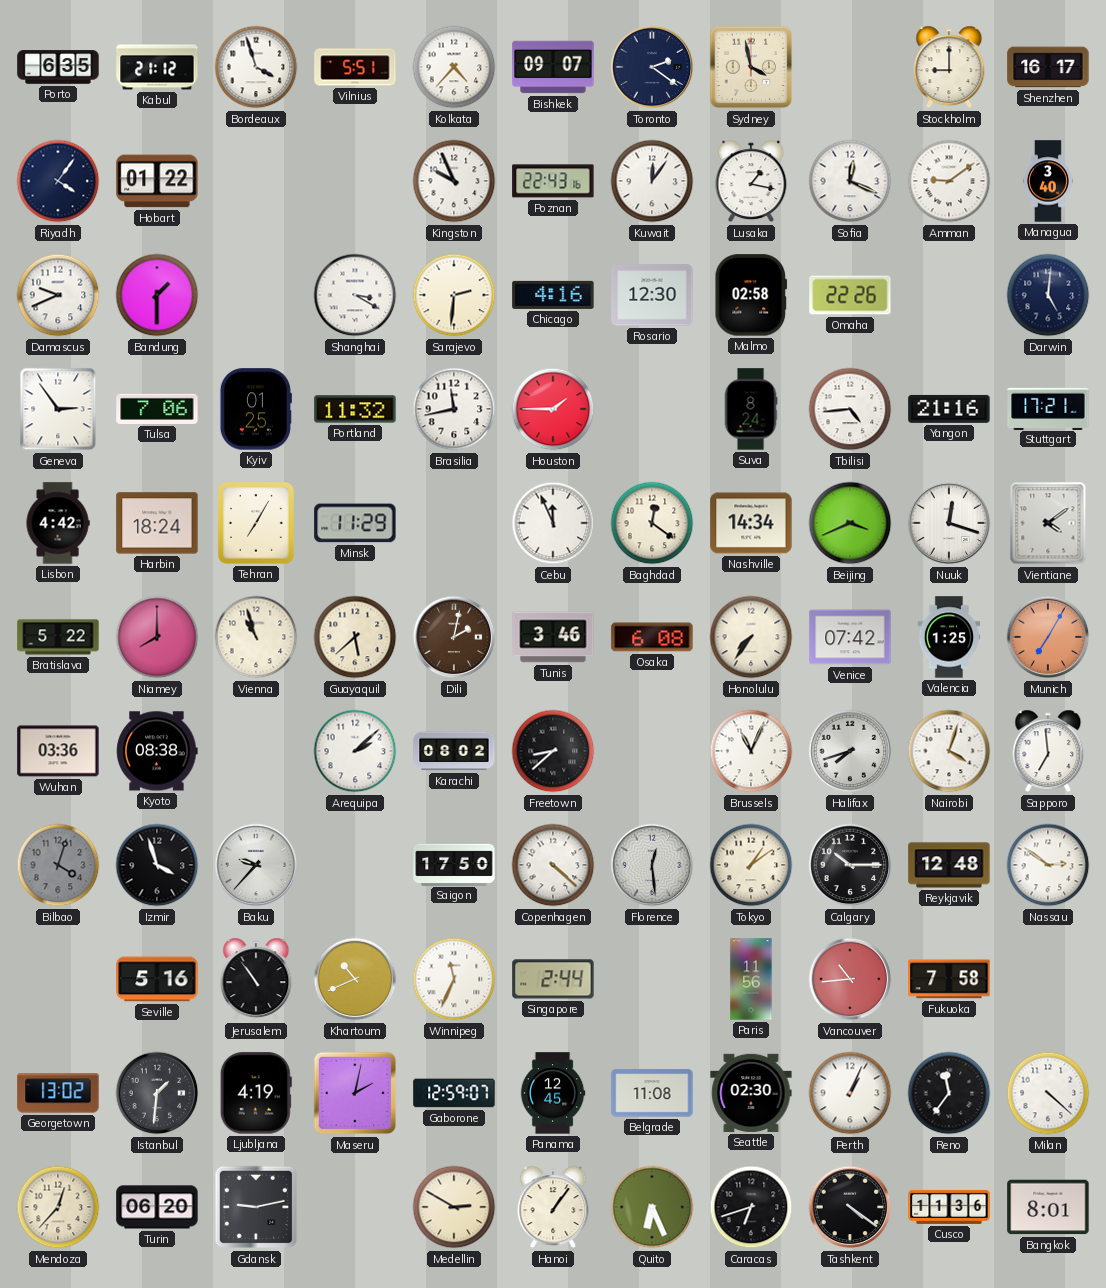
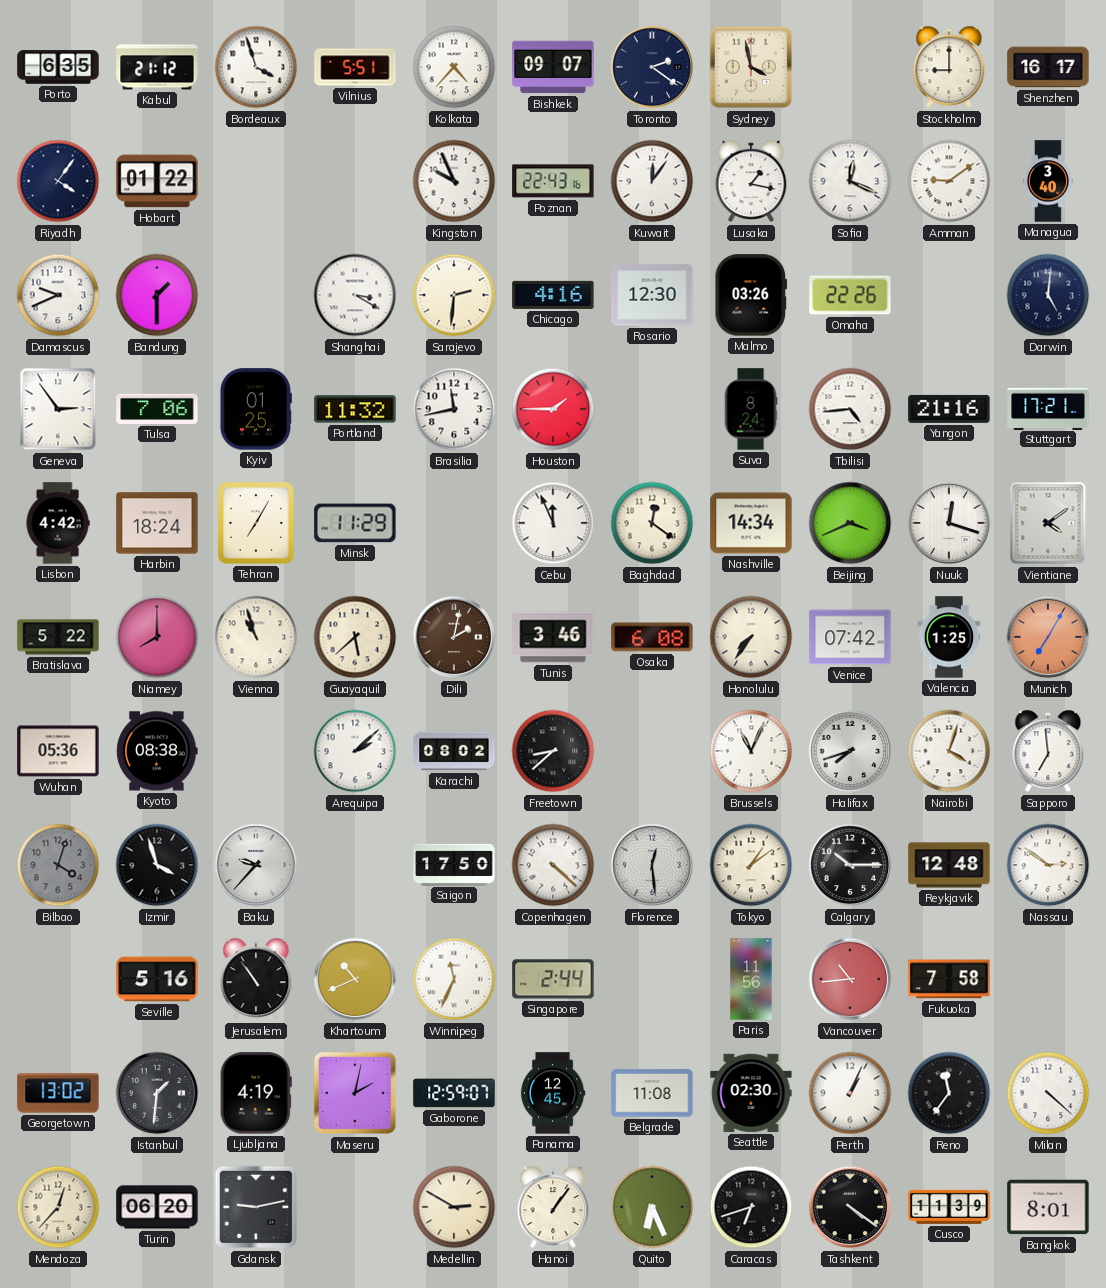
Malmo: 02:58 -> 03:26 (751, 295)
Wuhan: 03:36 -> 05:36 (58, 751)
Cusco: 11:36 -> 11:39 (949, 1207)
